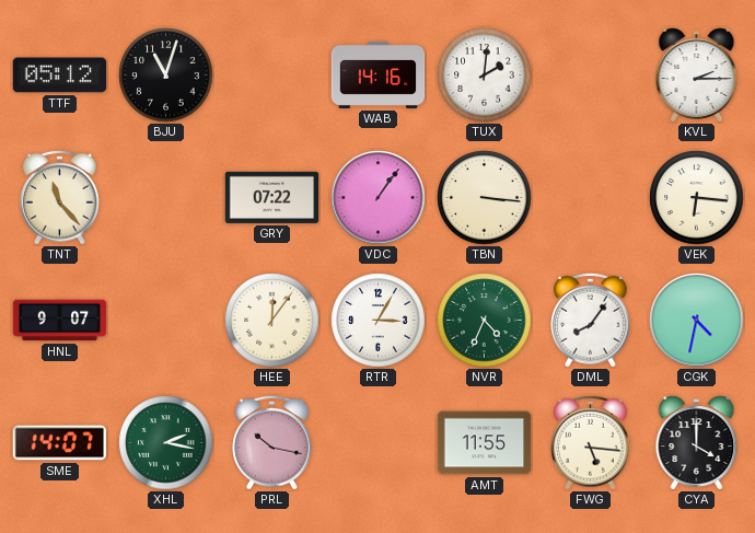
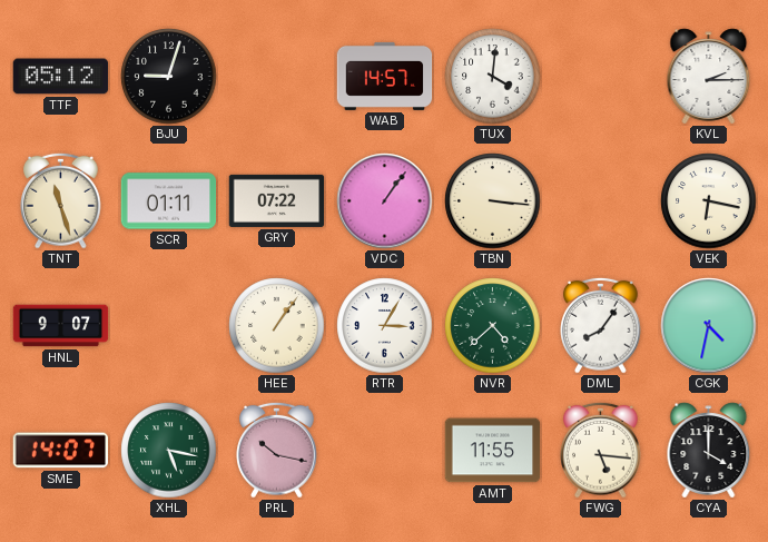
BJU: 11:03 -> 9:03 (169, 77)
WAB: 14:16 -> 14:57 (385, 76)
TUX: 2:01 -> 4:01 (493, 77)
TNT: 11:23 -> 11:27 (61, 200)
SCR: none -> 01:11 (169, 201)
VEK: 6:16 -> 6:17 (709, 201)
HEE: 12:06 -> 1:06 (277, 326)
NVR: 4:34 -> 4:38 (493, 326)
XHL: 2:17 -> 5:17 (169, 451)
